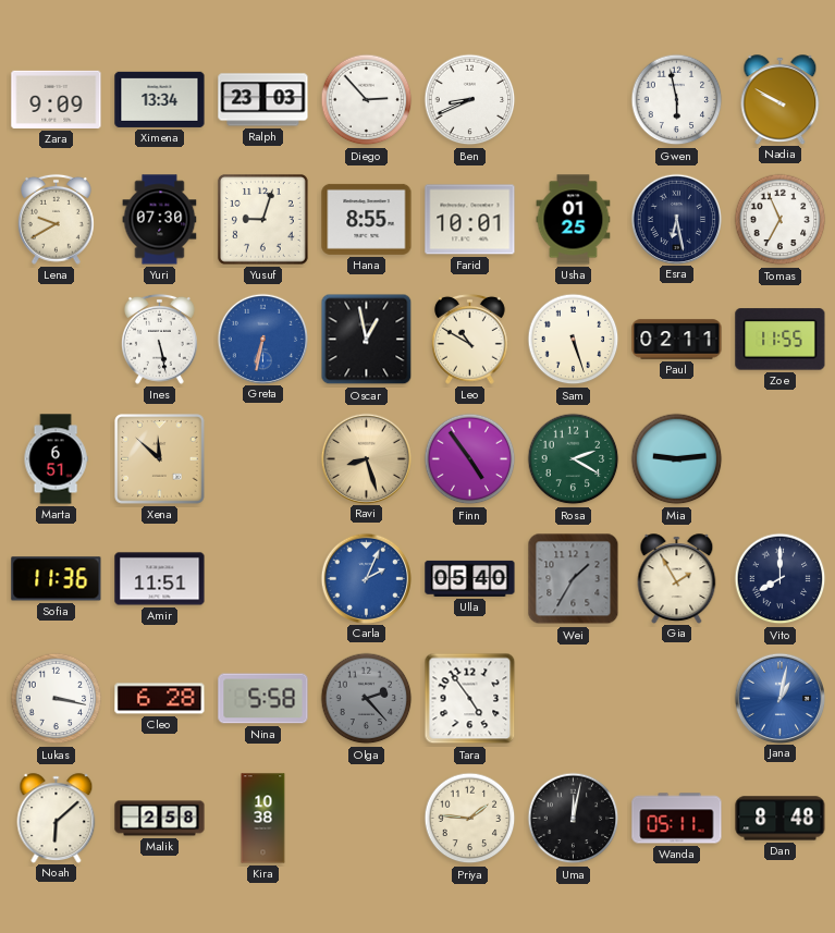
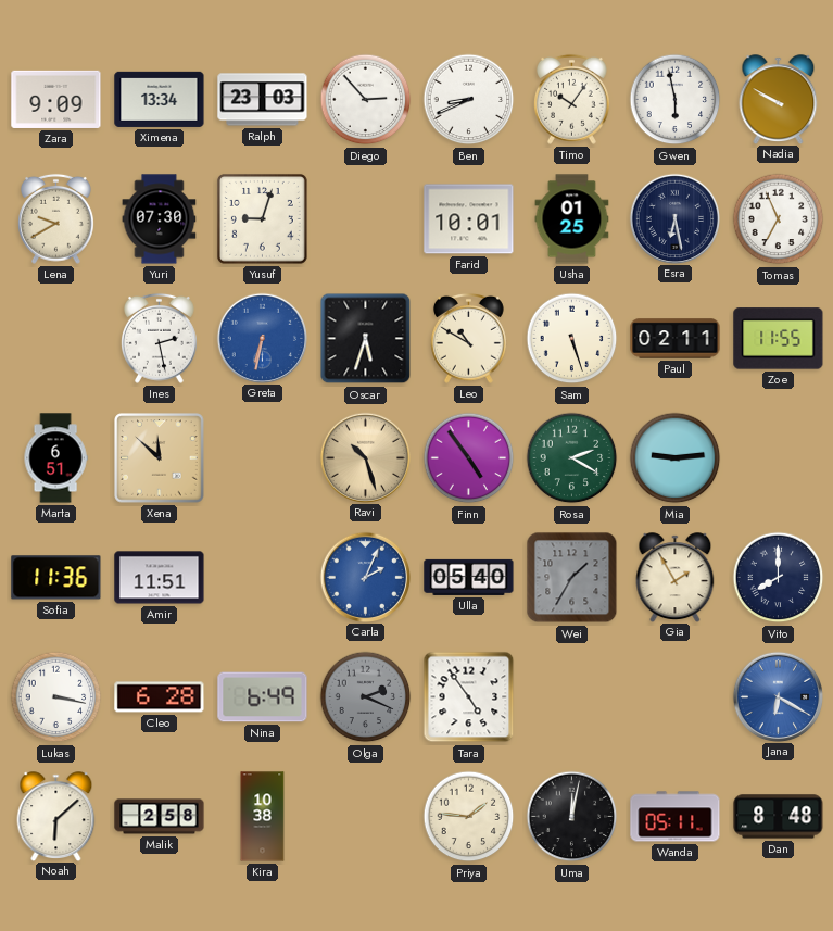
Timo: none -> 10:06 (572, 99)
Hana: 8:55 -> none (367, 219)
Ines: 5:28 -> 2:28 (160, 338)
Oscar: 12:58 -> 5:33 (366, 339)
Ravi: 8:27 -> 10:27 (365, 457)
Nina: 5:58 -> 6:49 (263, 697)
Olga: 2:23 -> 2:19 (366, 697)
Jana: 1:02 -> 6:20 (778, 696)
